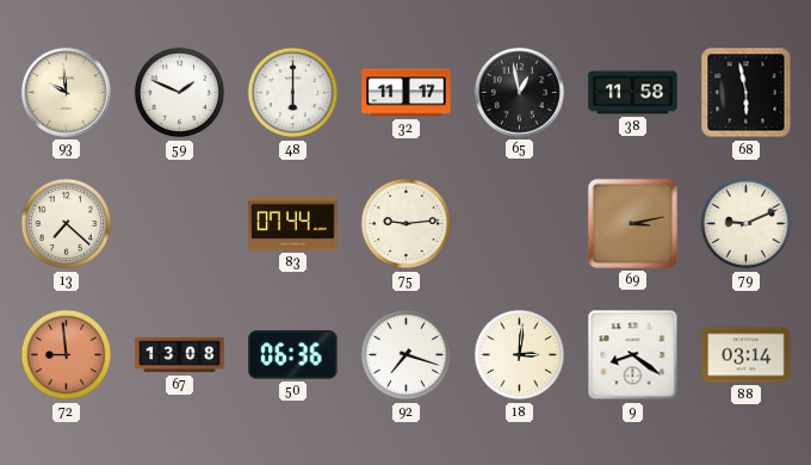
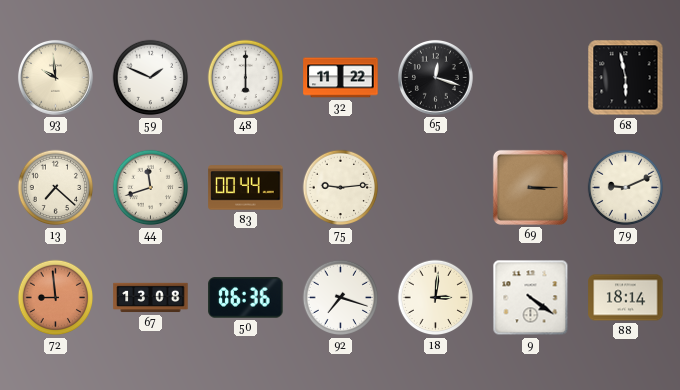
32: 11:17 -> 11:22 (341, 78)
65: 12:58 -> 12:18 (435, 77)
38: 11:58 -> none (633, 93)
44: none -> 11:42 (151, 188)
83: 07:44 -> 00:44 (246, 188)
69: 3:13 -> 3:15 (530, 187)
9: 8:21 -> 4:21 (531, 298)
88: 03:14 -> 18:14 (626, 298)
